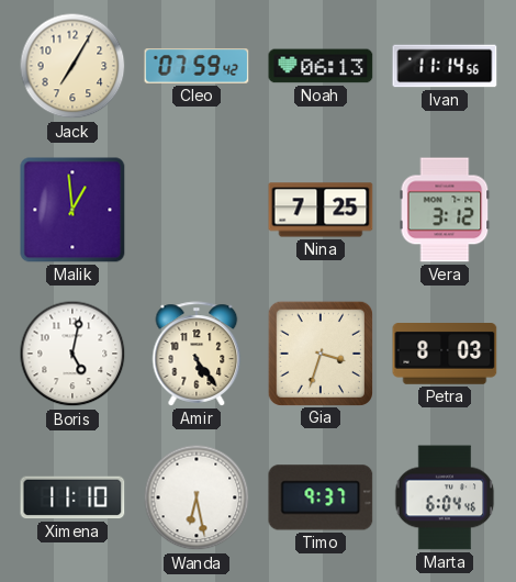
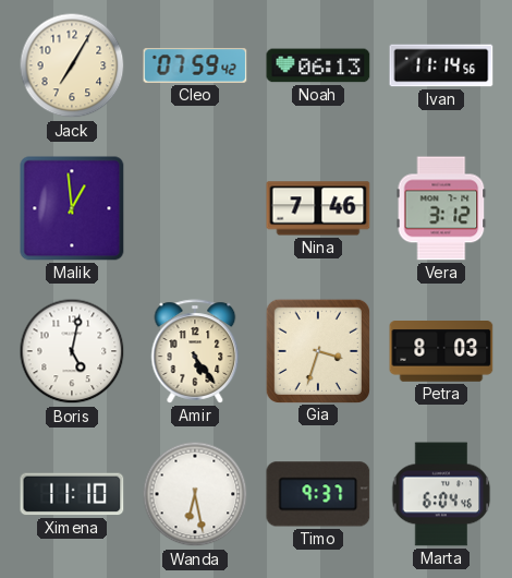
Nina: 7:25 -> 7:46 (318, 208)
